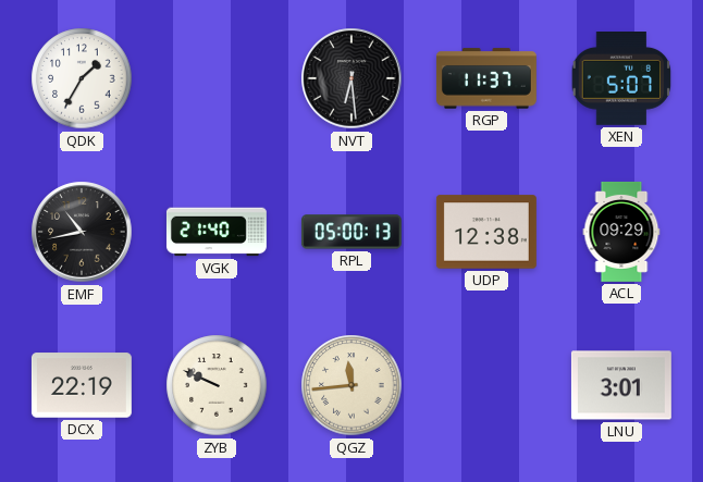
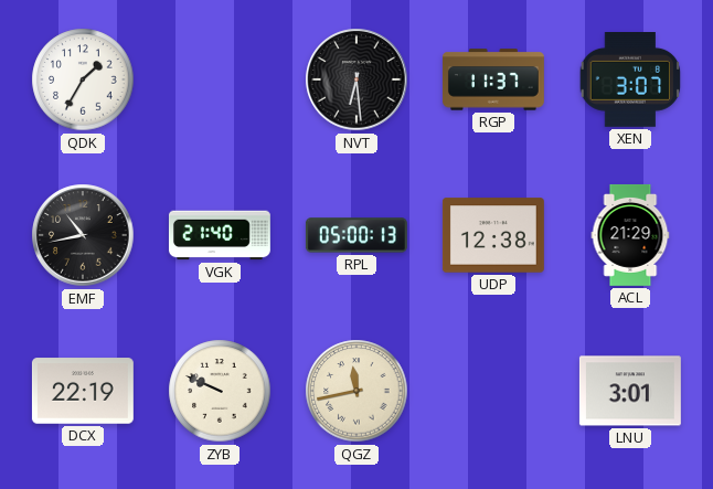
XEN: 5:07 -> 3:07 (630, 81)
ACL: 09:29 -> 21:29 (630, 235)
QGZ: 11:44 -> 11:43 (356, 391)
